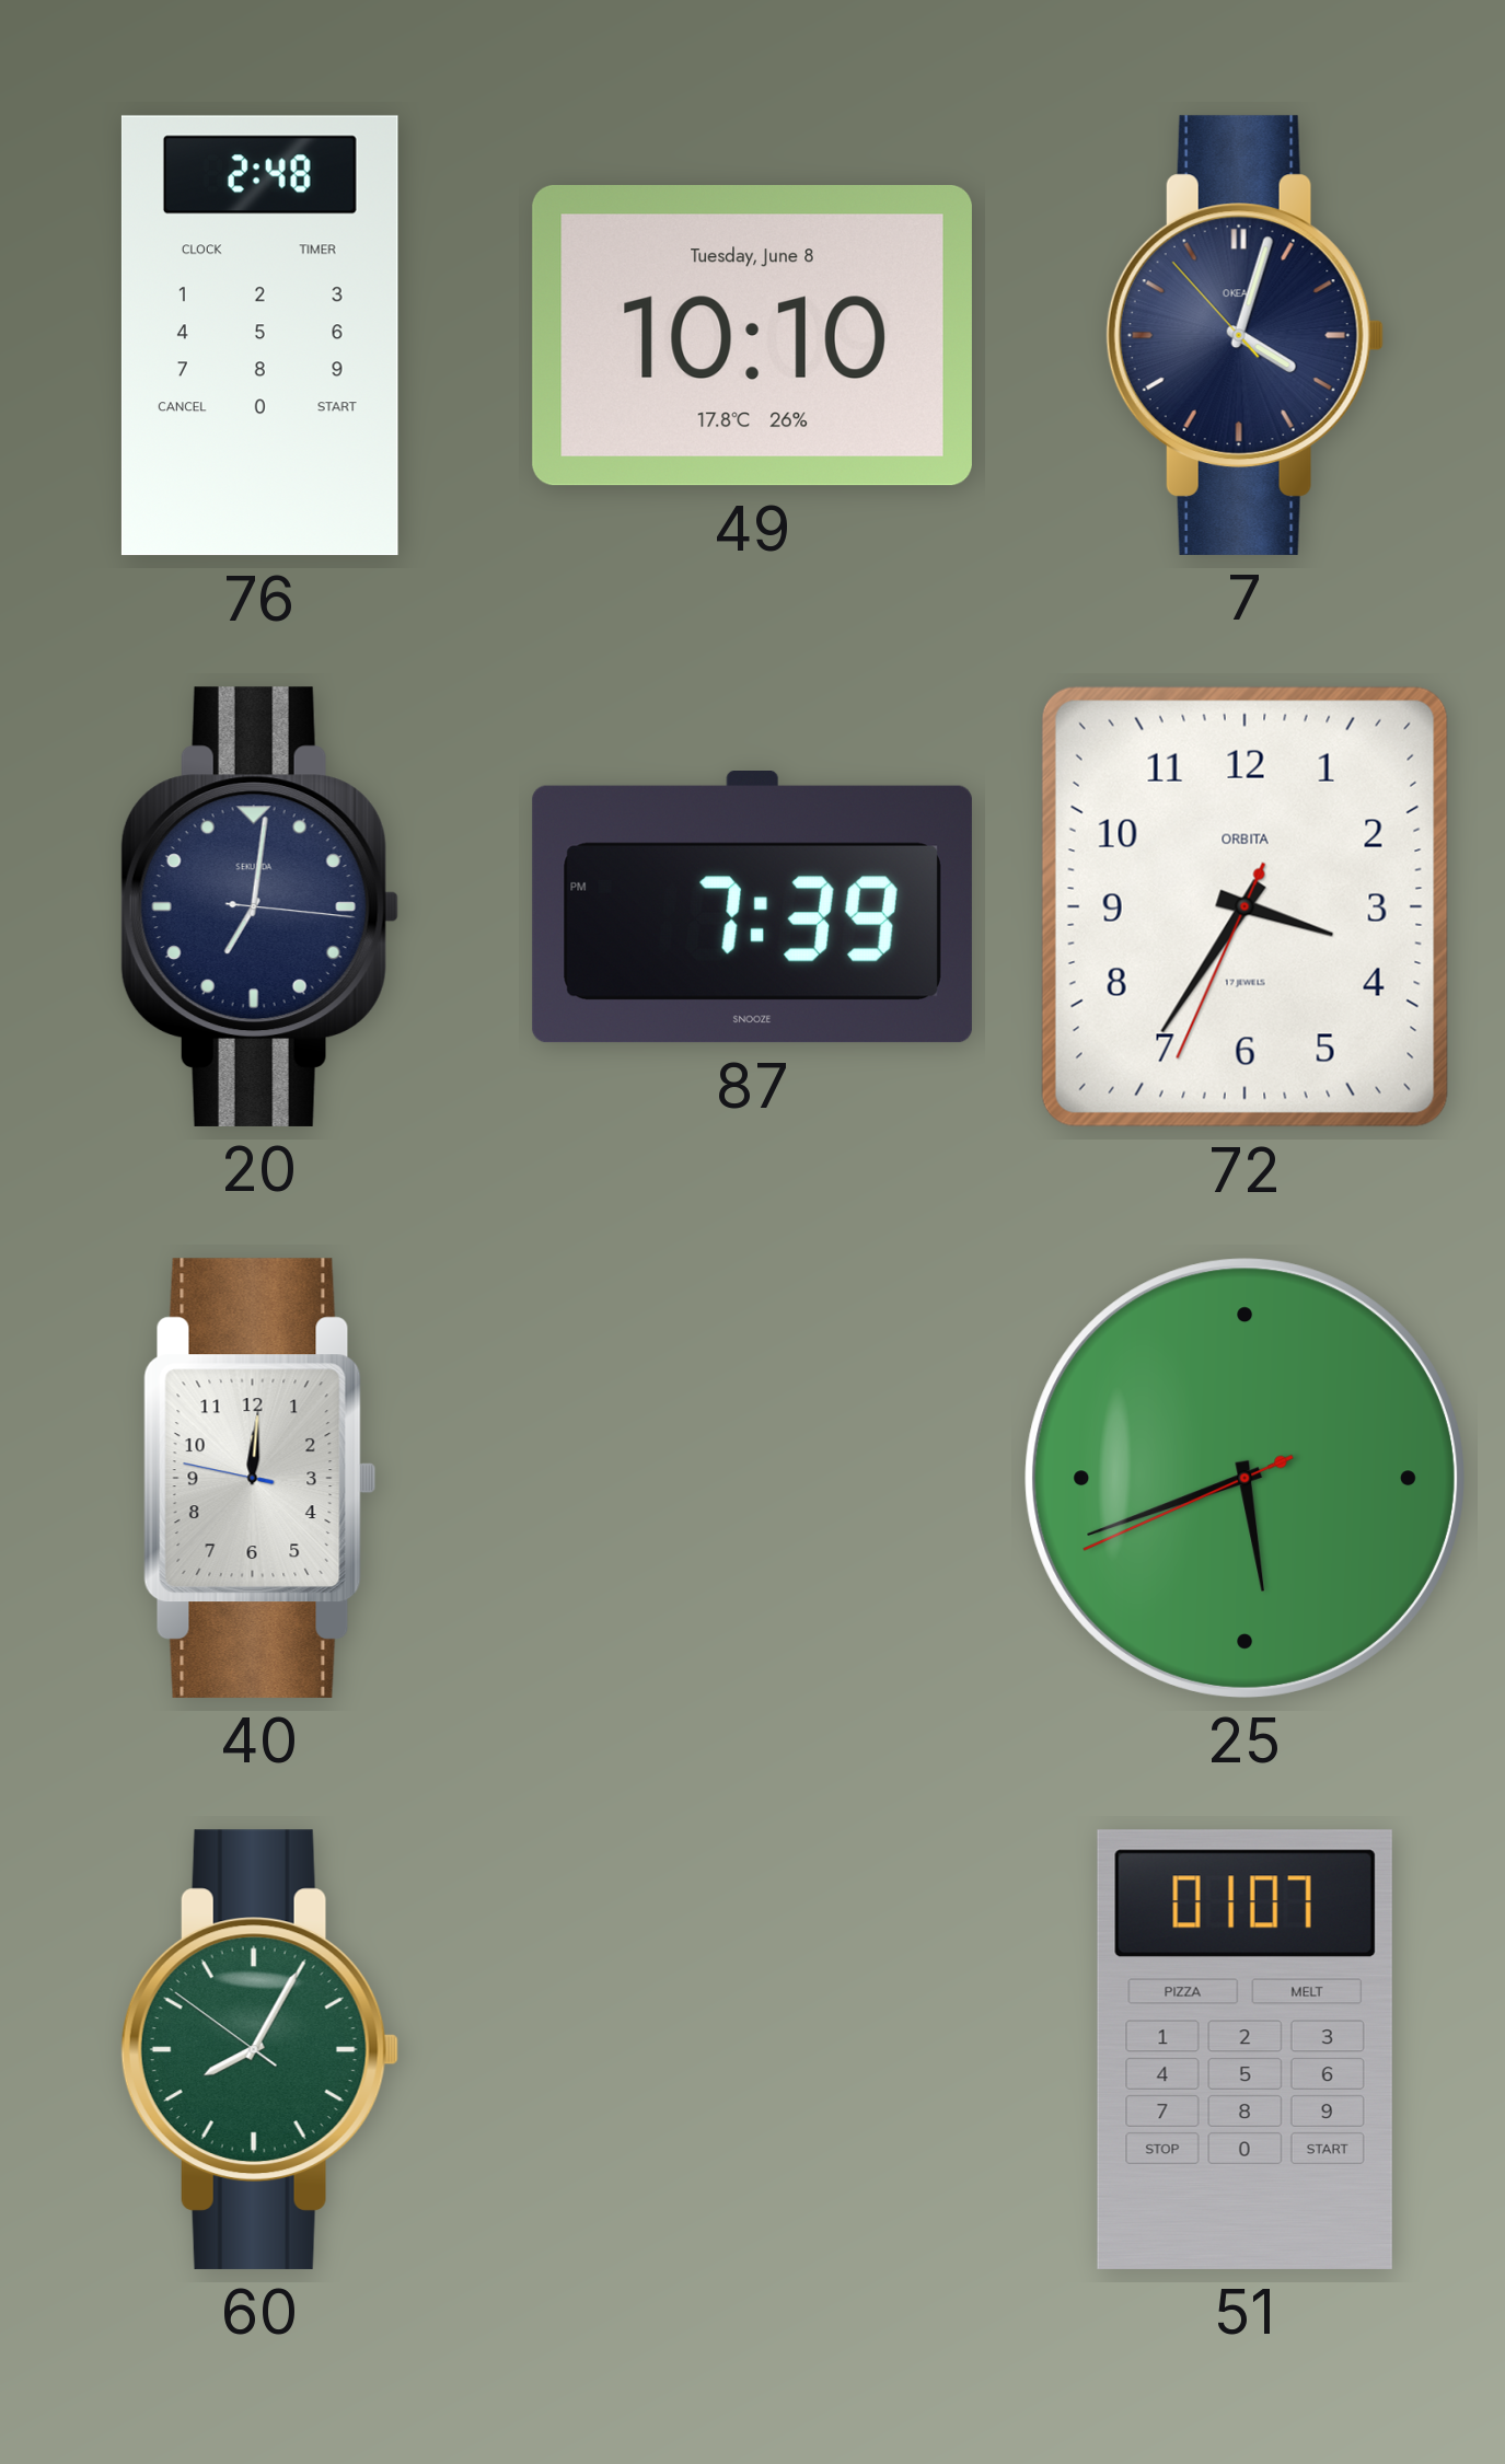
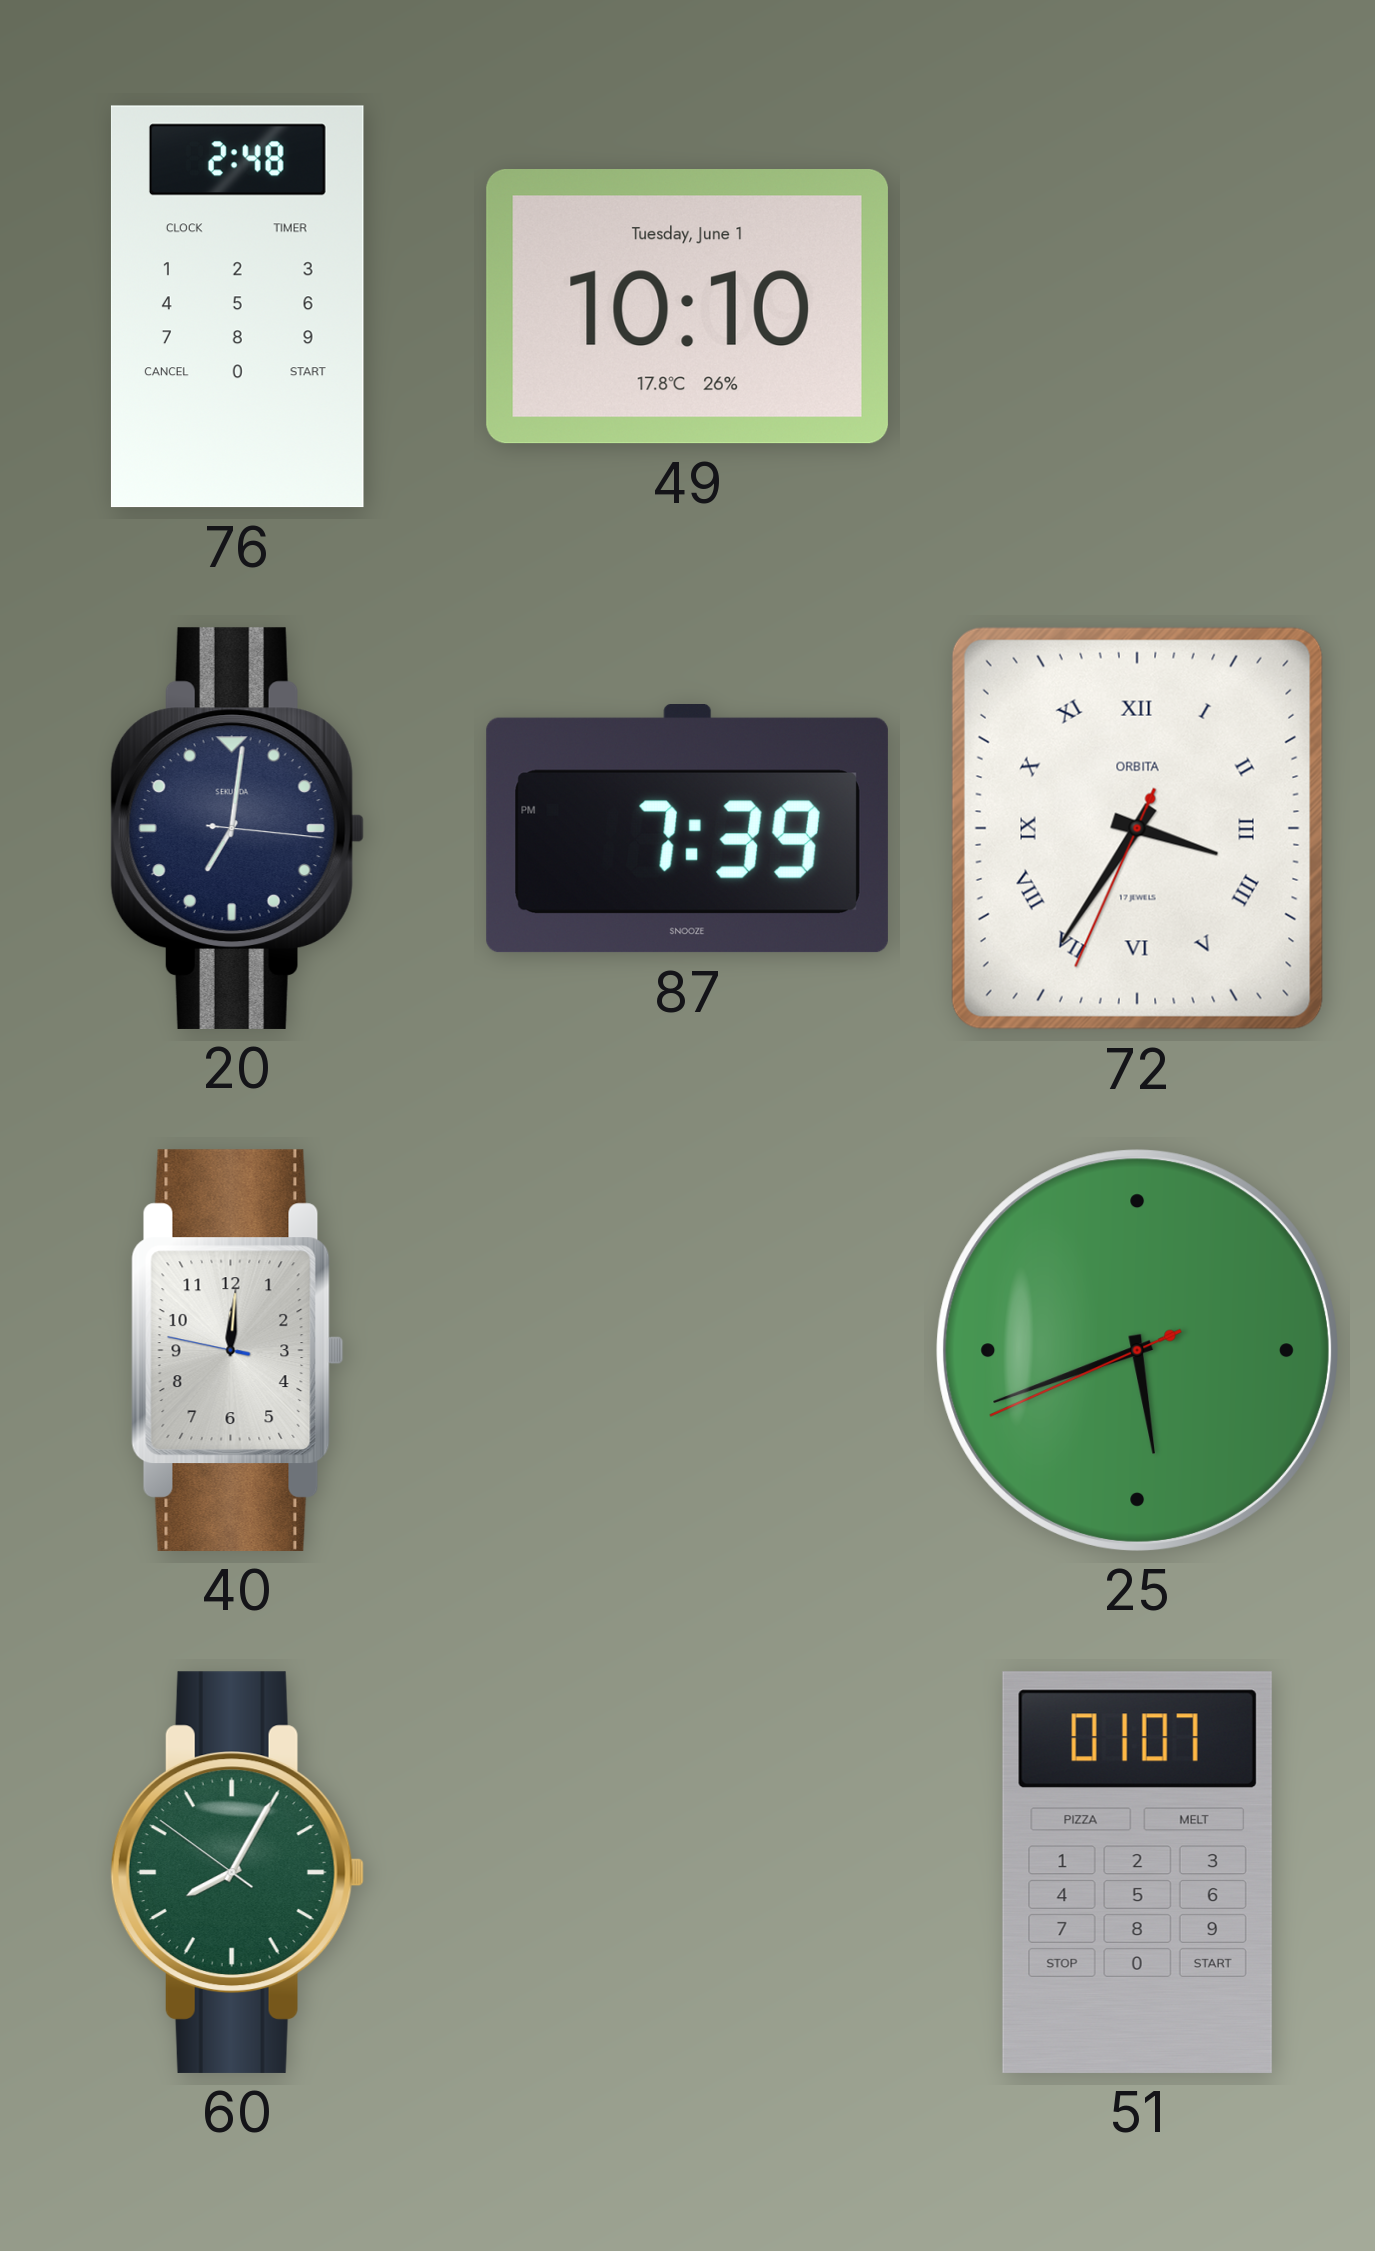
49 date: Tuesday, June 8 -> Tuesday, June 1 (687, 307)
7: 4:02 -> none (1244, 335)
72 numerals: Arabic -> Roman (1137, 828)
